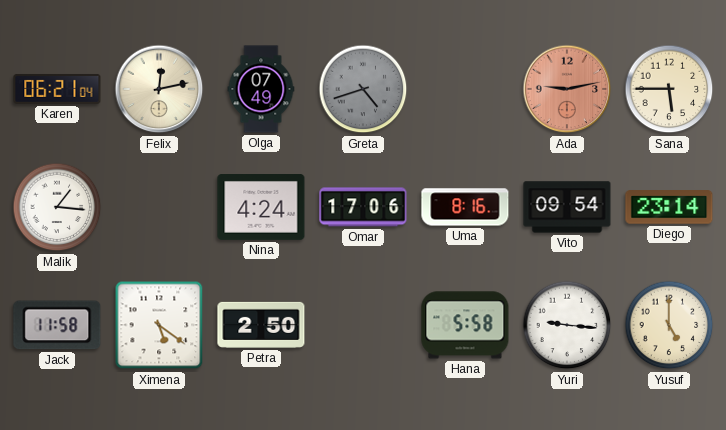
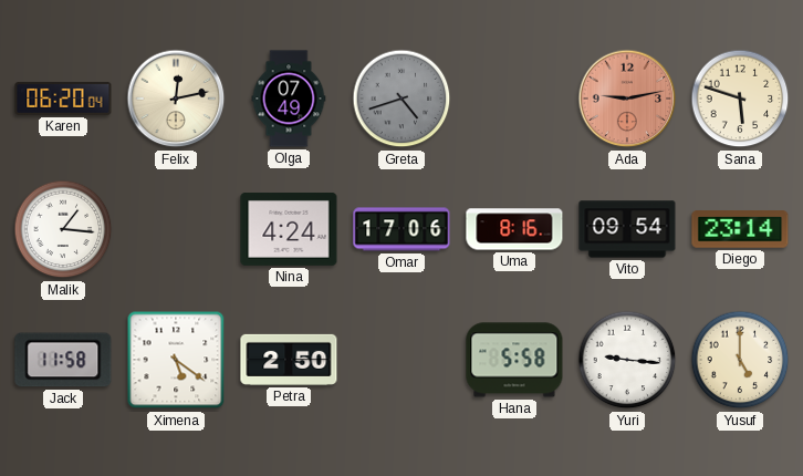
Karen: 06:21 -> 06:20 (63, 99)
Sana: 5:45 -> 5:48 (740, 99)
